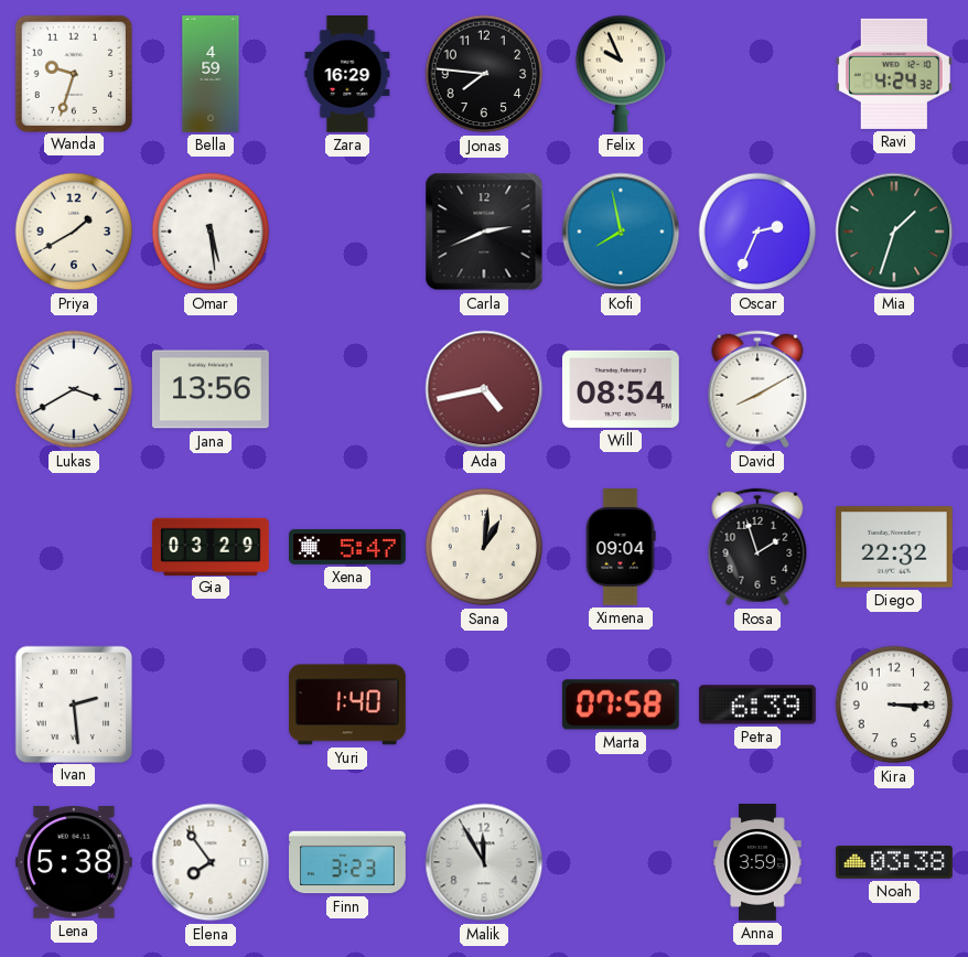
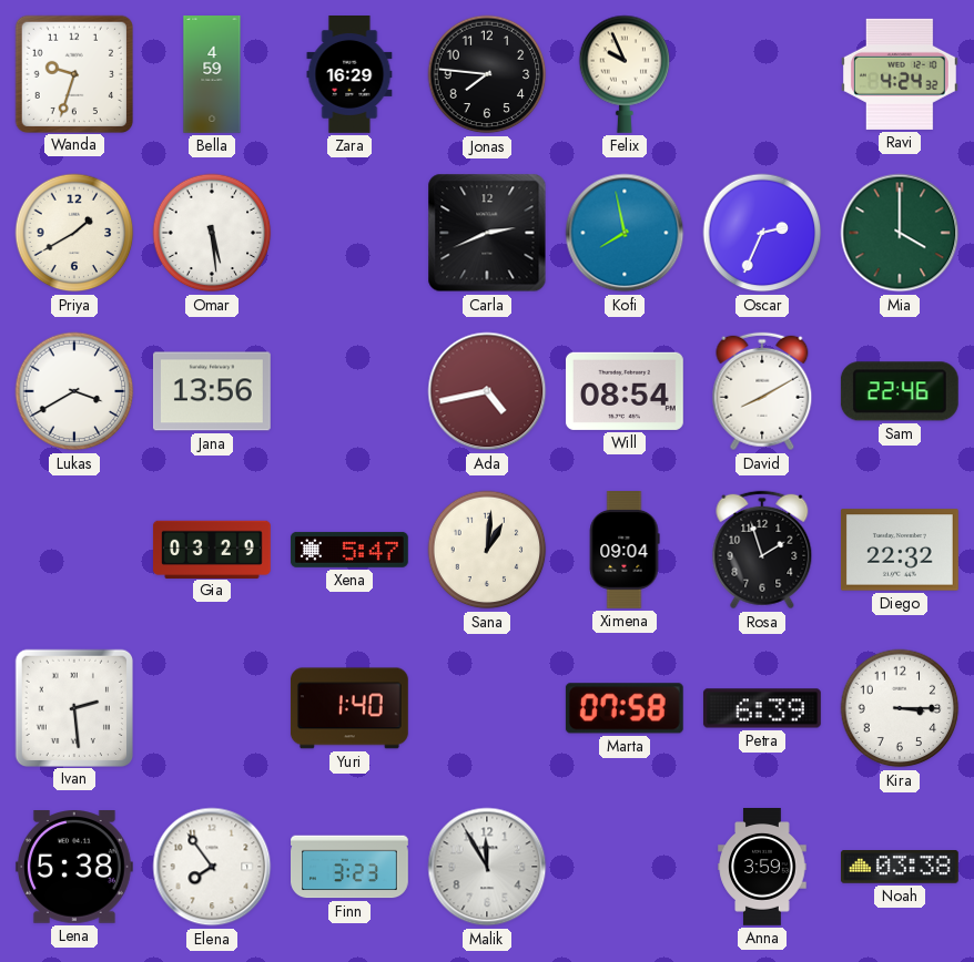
Mia: 1:33 -> 4:00 (900, 233)
Sam: none -> 22:46 (900, 391)
